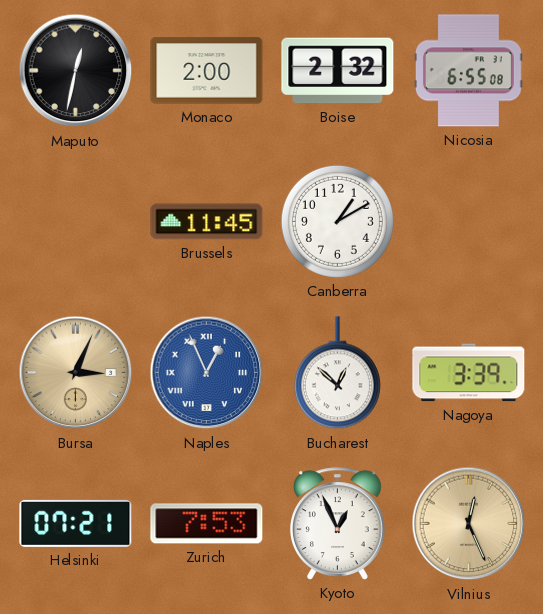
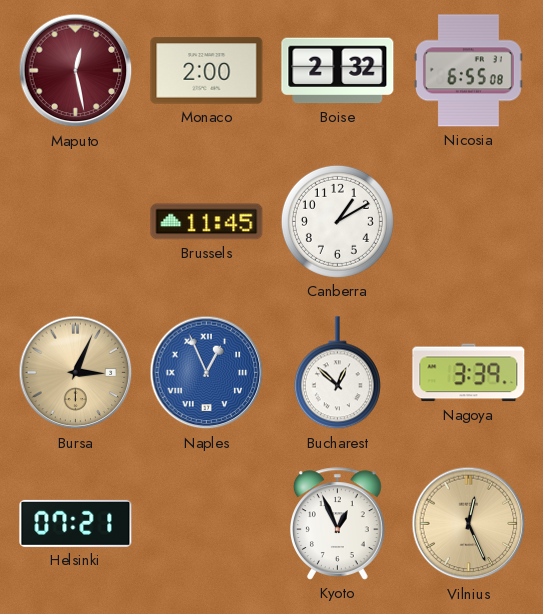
Maputo: 12:32 -> 12:28 (76, 71)
Maputo dial: black -> burgundy (76, 71)
Zurich: 7:53 -> none (207, 524)
